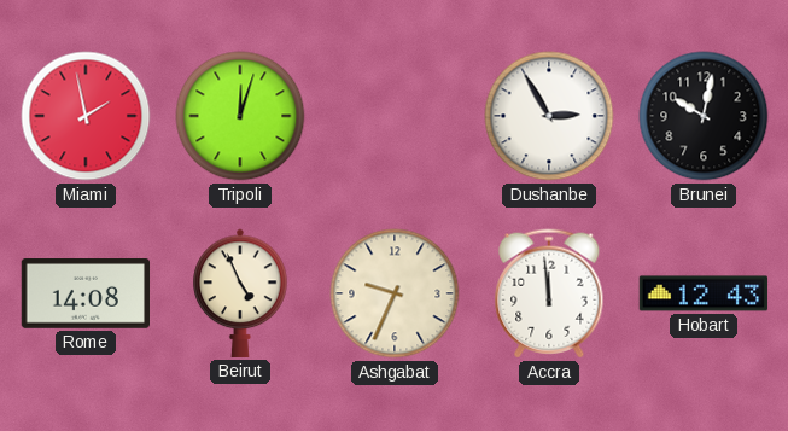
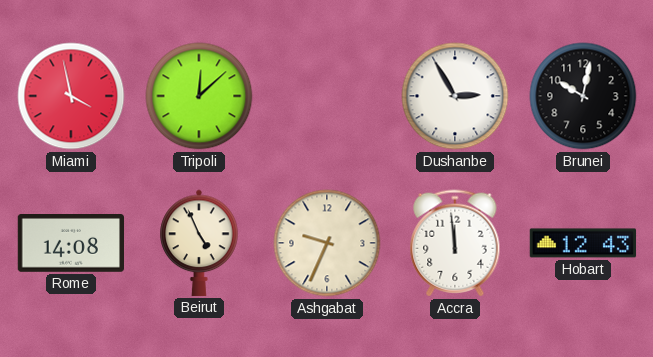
Miami: 1:58 -> 3:58 (71, 96)
Tripoli: 12:03 -> 12:08 (199, 96)
